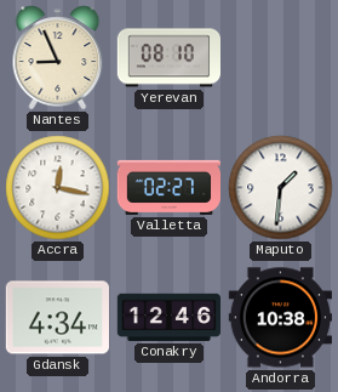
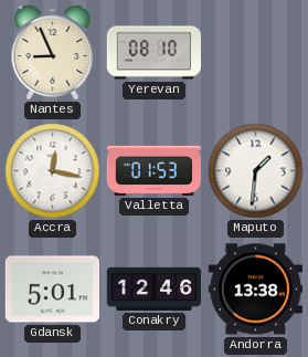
Valletta: 02:27 -> 01:53 (153, 170)
Gdansk: 4:34 -> 5:01 (52, 290)
Andorra: 10:38 -> 13:38 (255, 290)
